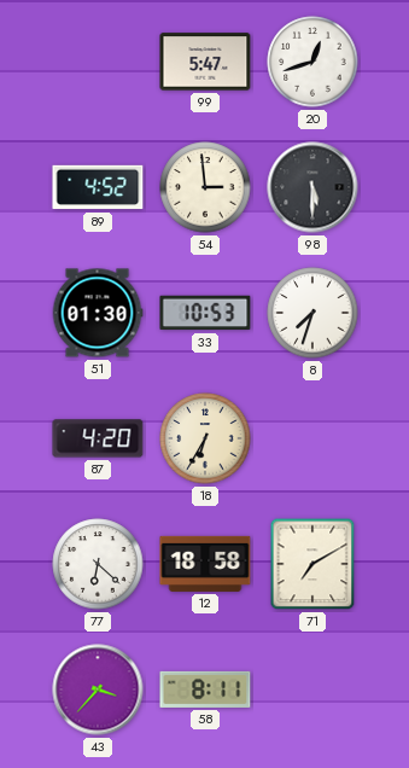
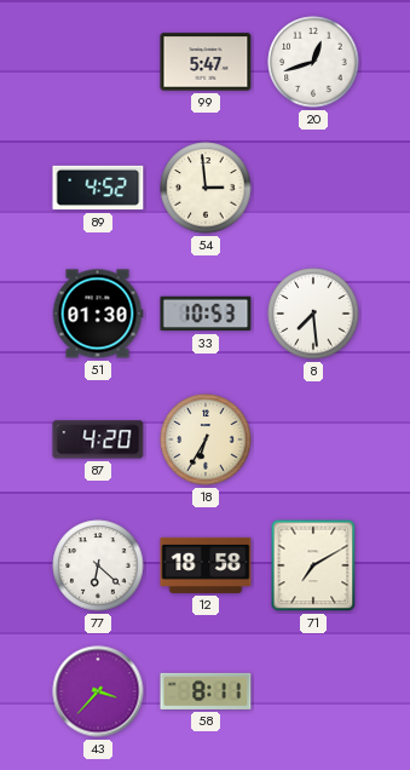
98: 5:30 -> none (312, 187)
8: 7:33 -> 7:29 (313, 314)
